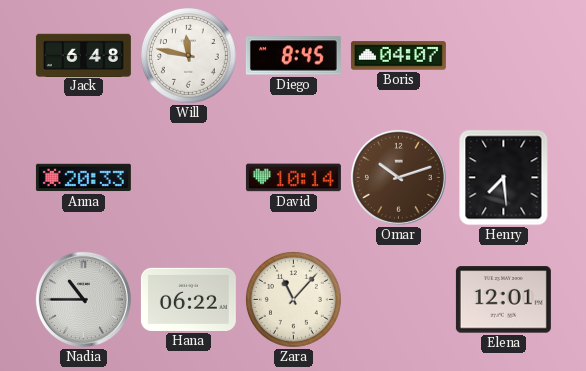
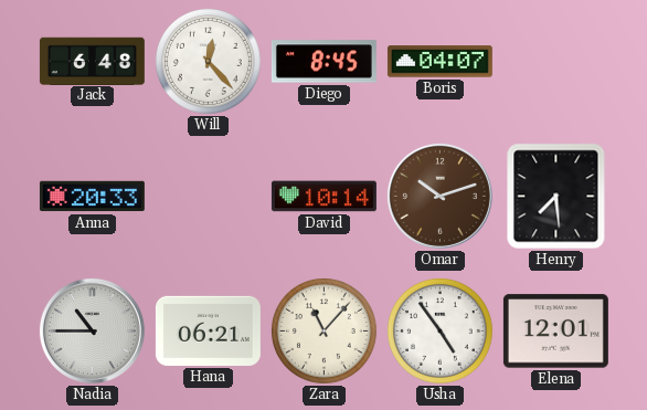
Will: 11:47 -> 12:23 (209, 62)
Hana: 06:22 -> 06:21 (208, 330)
Usha: none -> 4:54 (441, 332)
